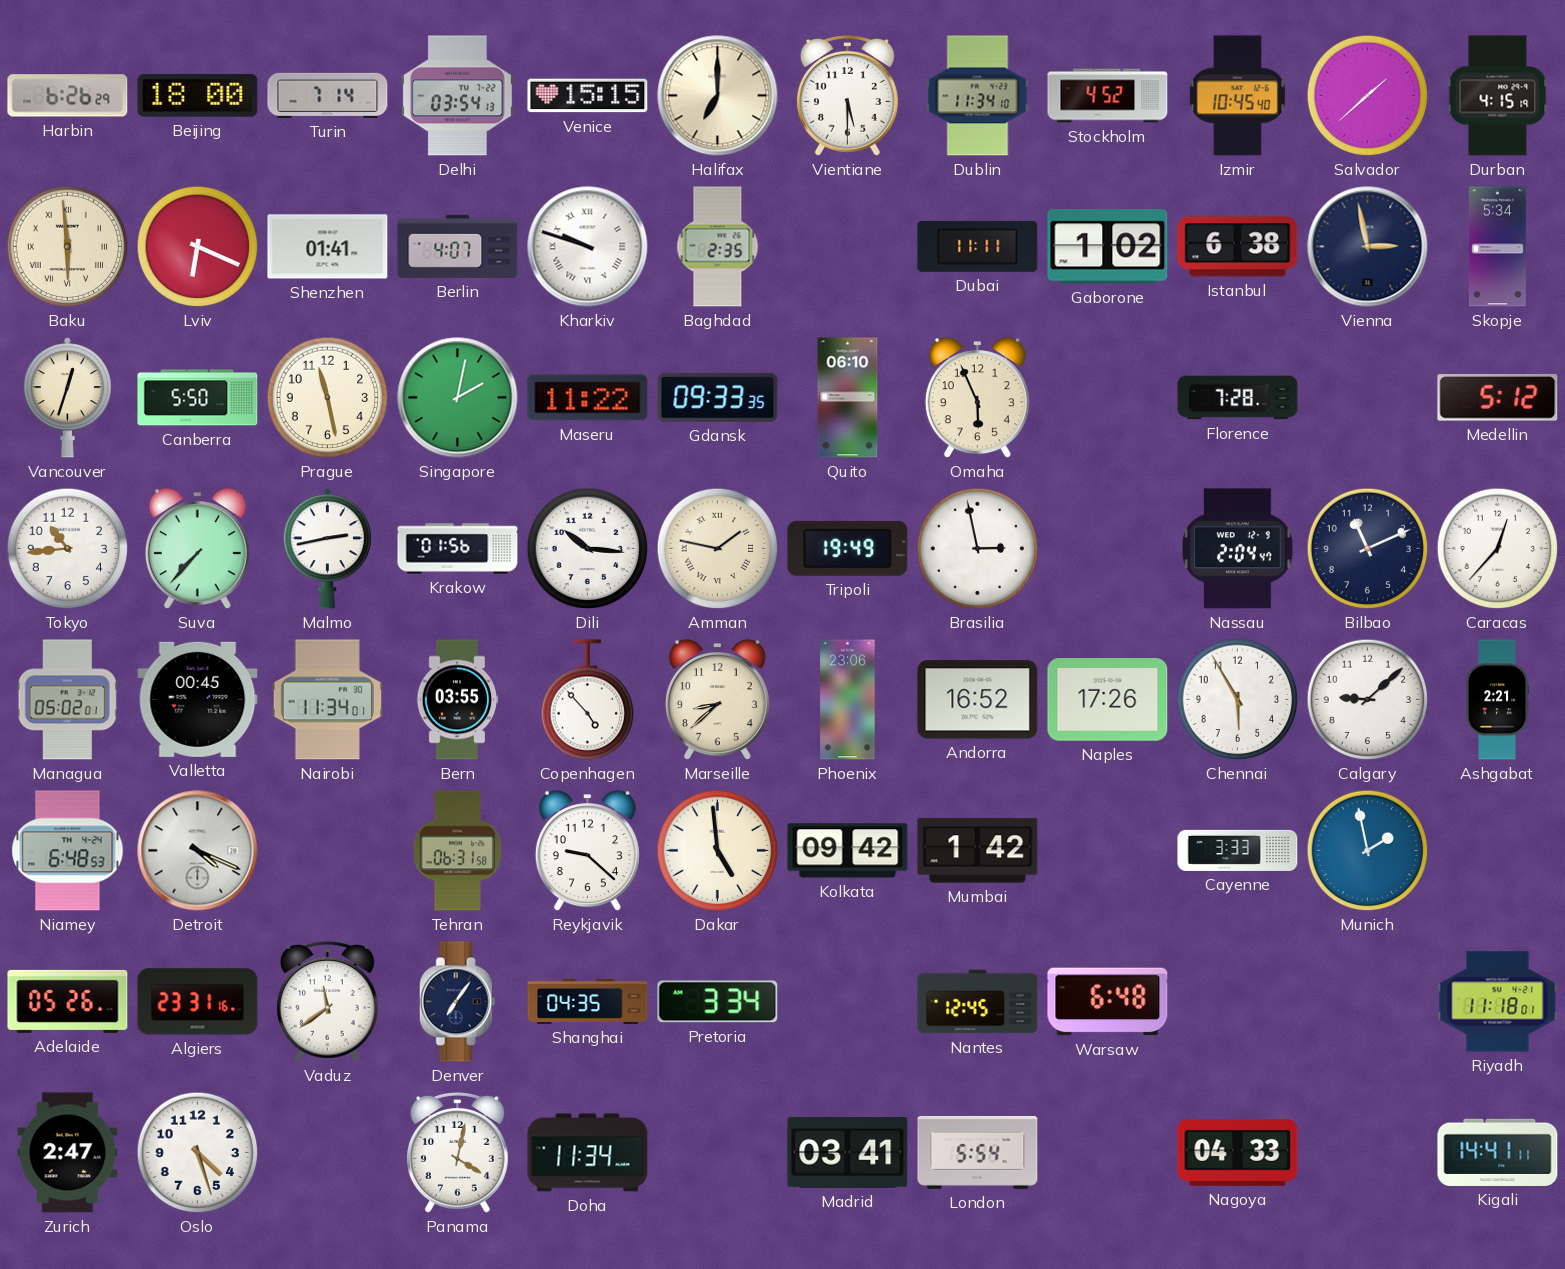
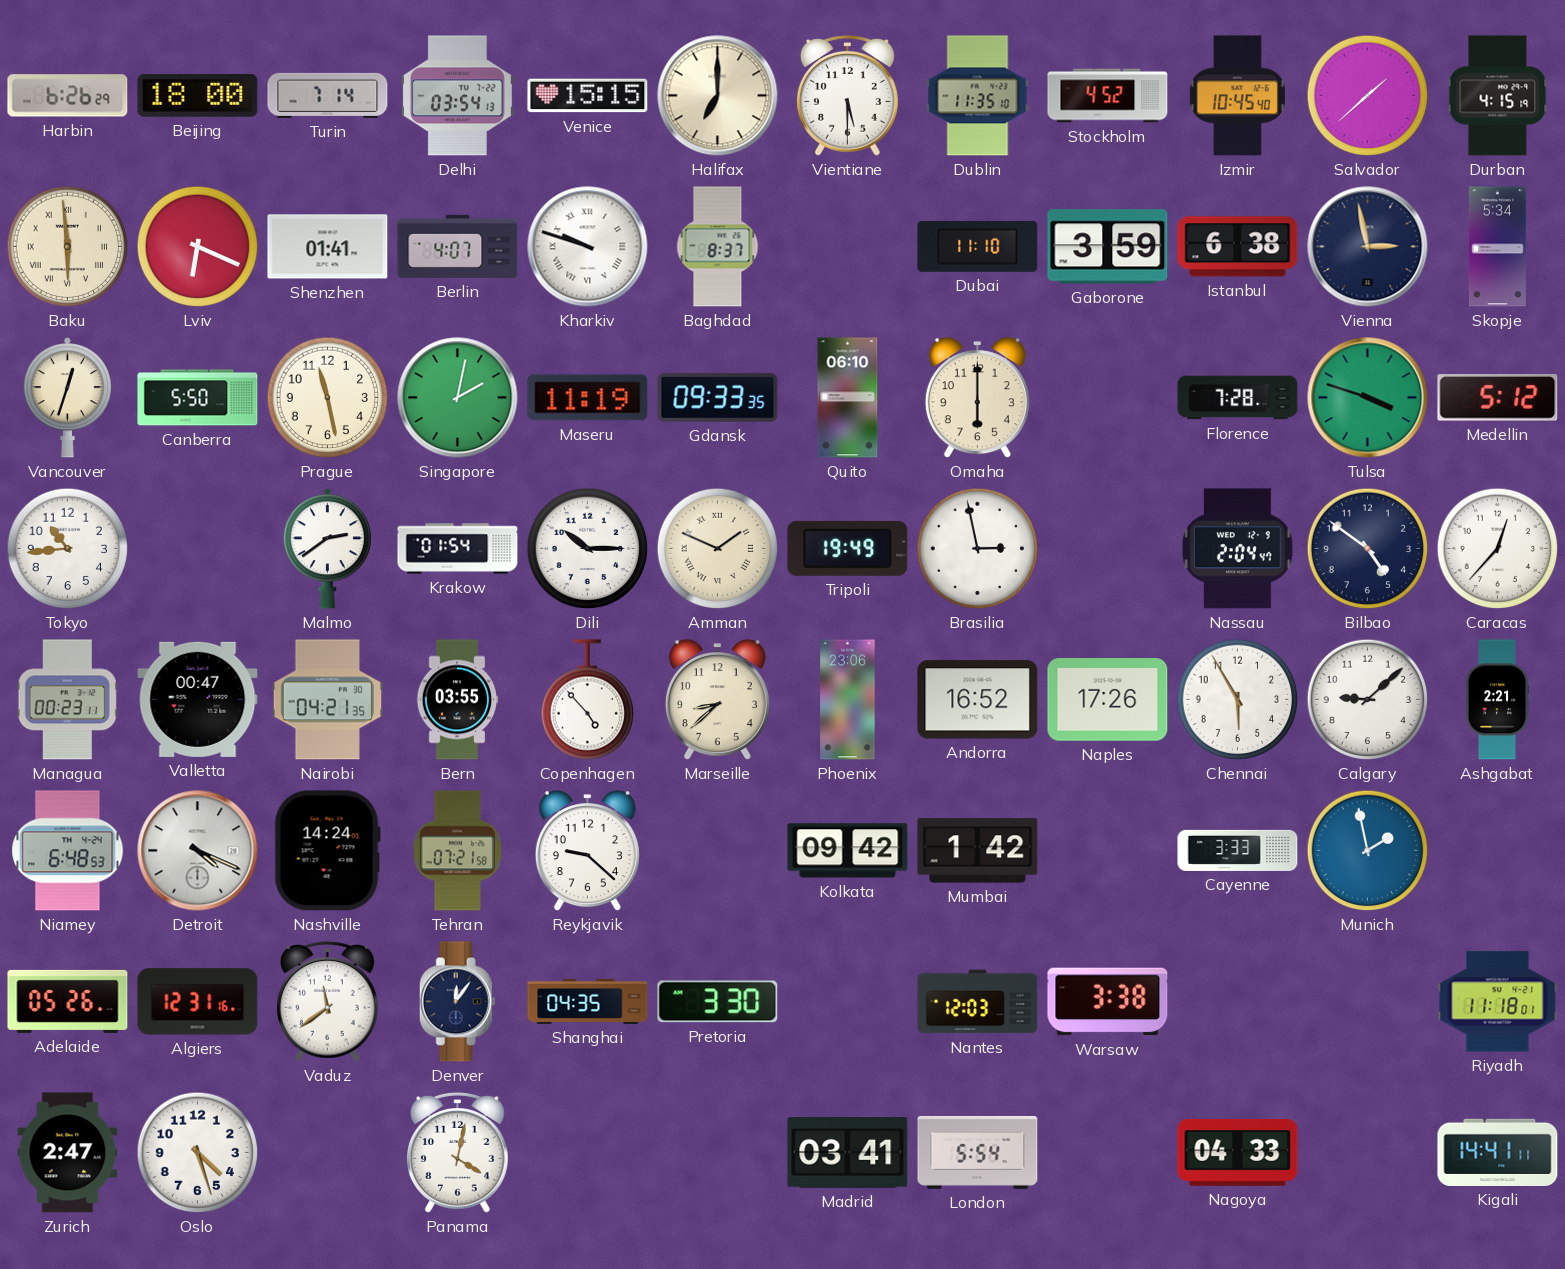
Dublin: 11:34 -> 11:35 (978, 96)
Baghdad: 2:35 -> 8:37 (718, 247)
Dubai: 11:11 -> 11:10 (978, 246)
Gaborone: 1:02 -> 3:59 (1108, 247)
Maseru: 11:22 -> 11:19 (588, 398)
Omaha: 5:56 -> 6:00 (977, 398)
Tulsa: none -> 3:48 (1368, 398)
Suva: 7:37 -> none (197, 549)
Malmo: 2:43 -> 2:39 (327, 549)
Krakow: 01:56 -> 01:54 (458, 549)
Dili: 10:16 -> 10:15 (588, 549)
Amman: 1:47 -> 1:49 (718, 549)
Bilbao: 11:11 -> 4:51 (1368, 549)
Managua: 05:02 -> 00:23 (67, 700)
Valletta: 00:45 -> 00:47 (198, 699)
Nairobi: 11:34 -> 04:21 (327, 700)
Nashville: none -> 14:24 (327, 851)
Tehran: 06:31 -> 07:21 (457, 851)
Dakar: 4:59 -> none (718, 851)
Algiers: 23:31 -> 12:31 (198, 1002)
Denver: 7:06 -> 12:06 (457, 1002)
Pretoria: 3:34 -> 3:30 (718, 1002)
Nantes: 12:45 -> 12:03 (978, 1002)
Warsaw: 6:48 -> 3:38 (1108, 1002)
Doha: 11:34 -> none (588, 1153)
